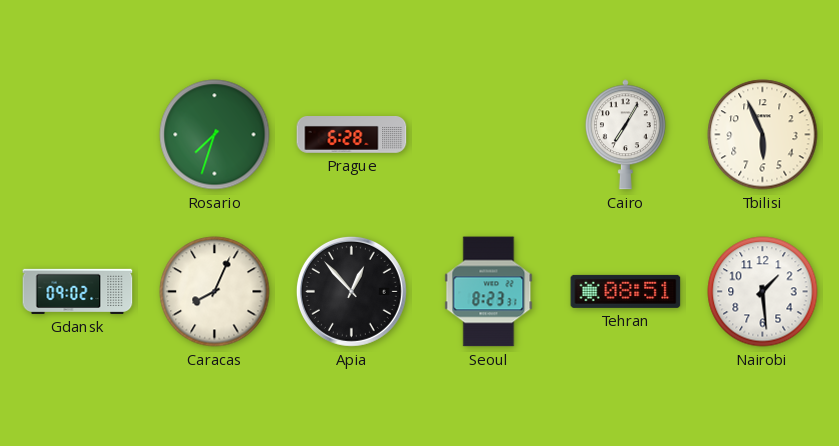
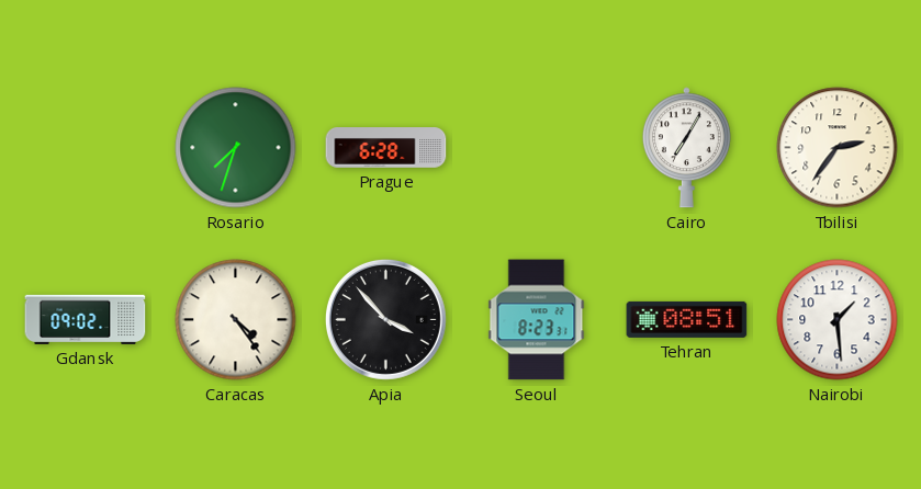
Tbilisi: 5:56 -> 2:36 (838, 148)
Caracas: 8:04 -> 4:24 (236, 320)
Apia: 12:53 -> 3:53 (385, 319)
